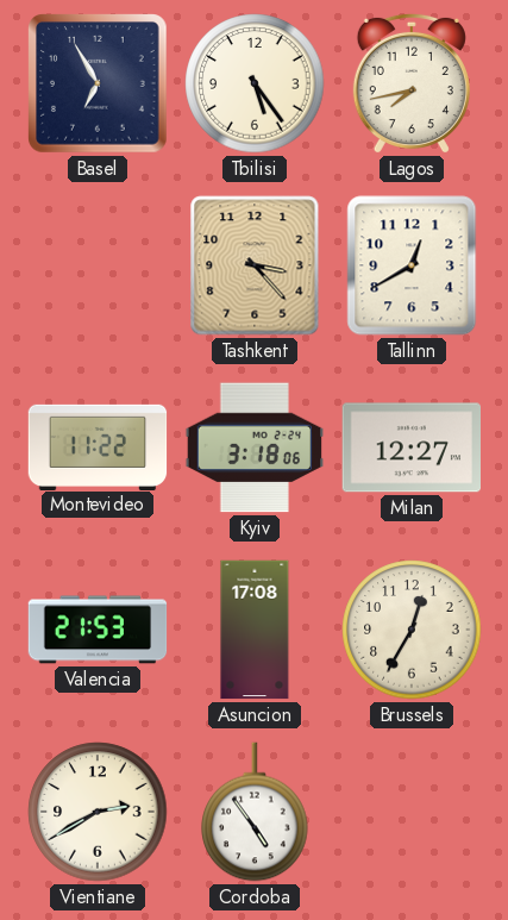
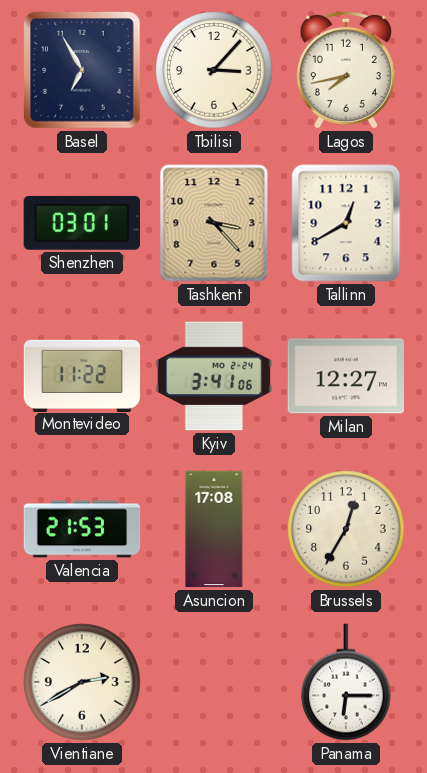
Tbilisi: 5:24 -> 3:07 (214, 70)
Shenzhen: none -> 03:01 (82, 223)
Kyiv: 3:18 -> 3:41 (214, 376)
Cordoba: 4:54 -> none (255, 812)
Panama: none -> 6:15 (346, 682)
